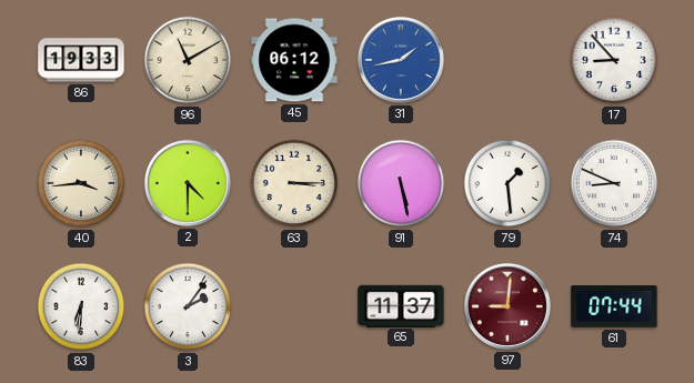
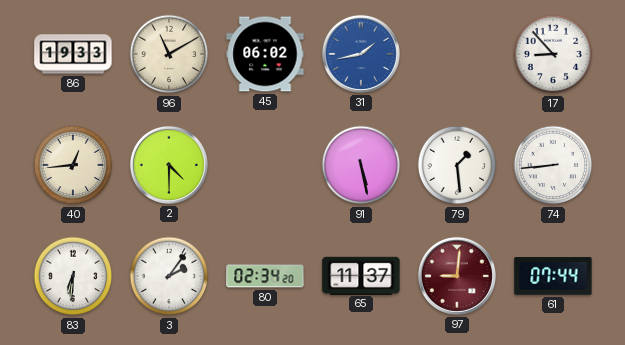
45: 06:12 -> 06:02 (265, 54)
40: 3:44 -> 12:44 (73, 165)
63: 3:15 -> none (294, 183)
74: 8:49 -> 8:44 (553, 165)
80: none -> 02:34 (265, 276)
